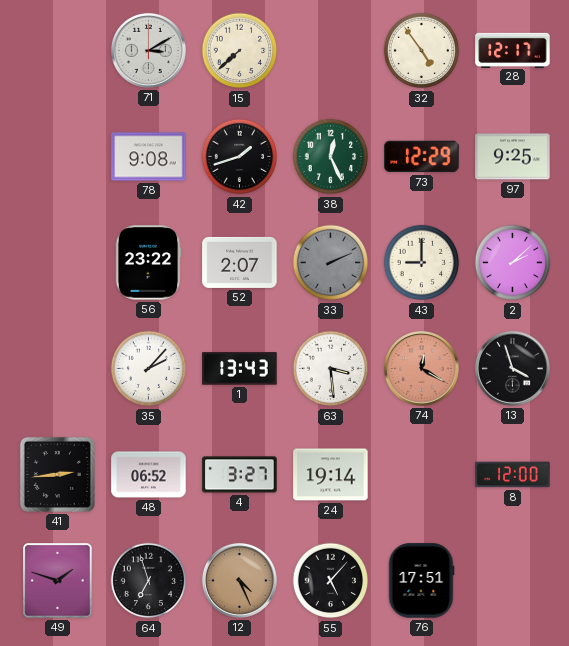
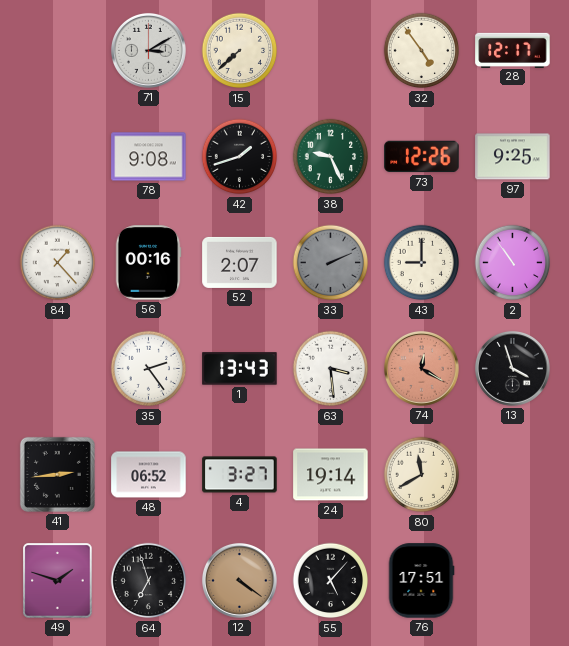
38: 12:26 -> 9:26 (331, 157)
73: 12:29 -> 12:26 (422, 157)
84: none -> 1:23 (58, 263)
56: 23:22 -> 00:16 (148, 263)
2: 2:08 -> 10:54 (513, 263)
35: 2:07 -> 2:24 (149, 369)
80: none -> 11:40 (422, 475)
8: 12:00 -> none (513, 475)
12: 4:26 -> 4:21 (239, 580)
